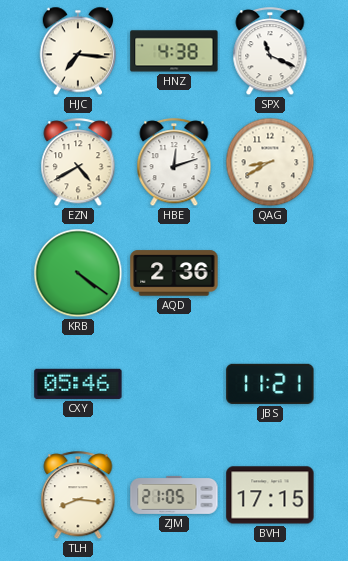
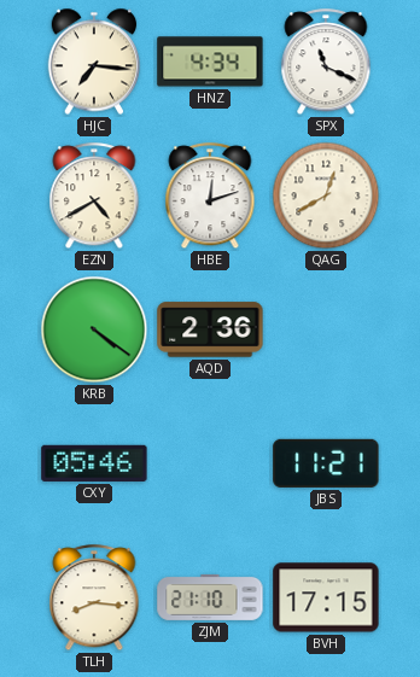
HNZ: 4:38 -> 4:34 (210, 62)
QAG: 8:40 -> 12:40 (326, 195)
ZJM: 21:05 -> 21:10 (210, 597)
